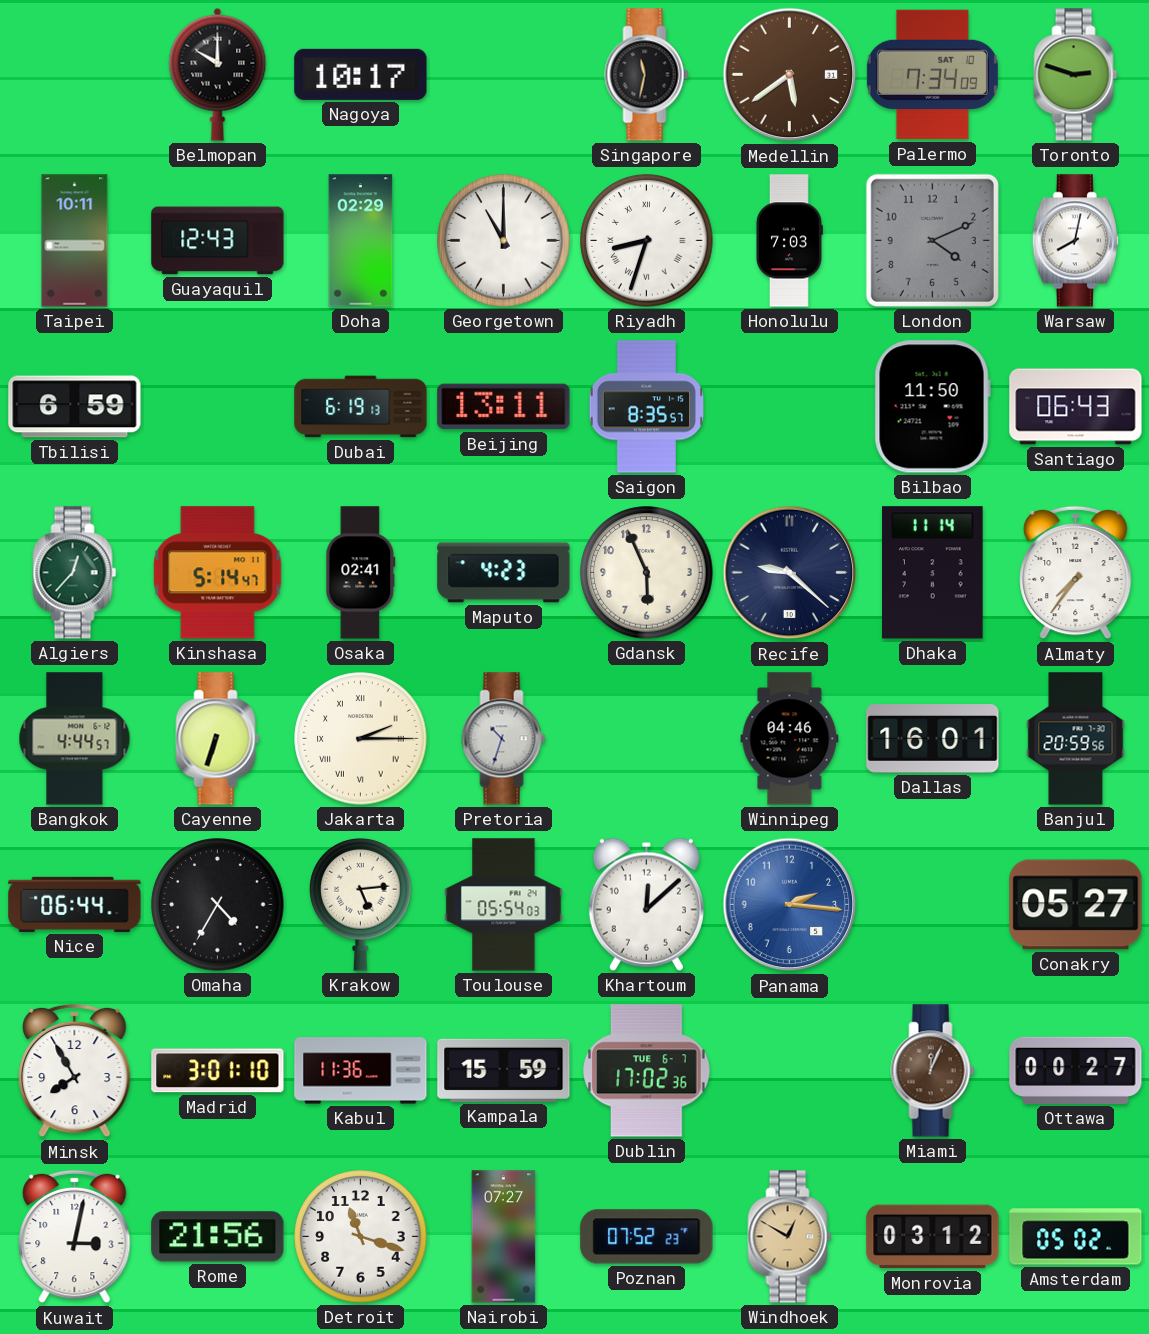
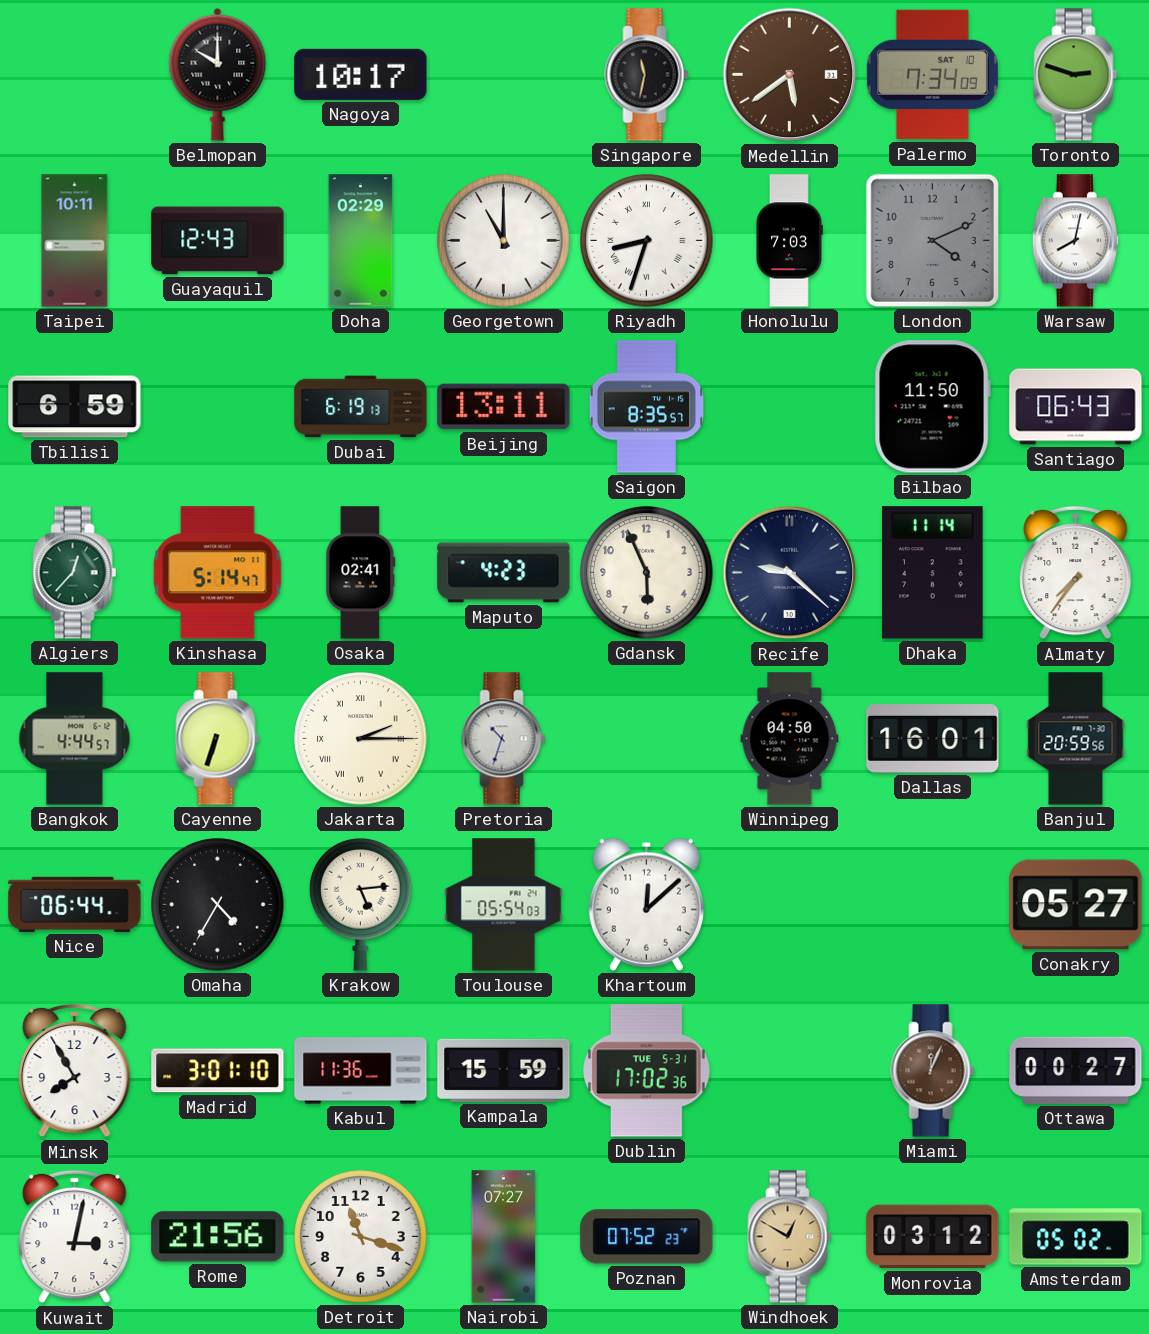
Winnipeg: 04:46 -> 04:50 (790, 739)
Panama: 2:16 -> none (790, 905)
Dublin date: TUE 6-7 -> TUE 5-31 (647, 1071)
